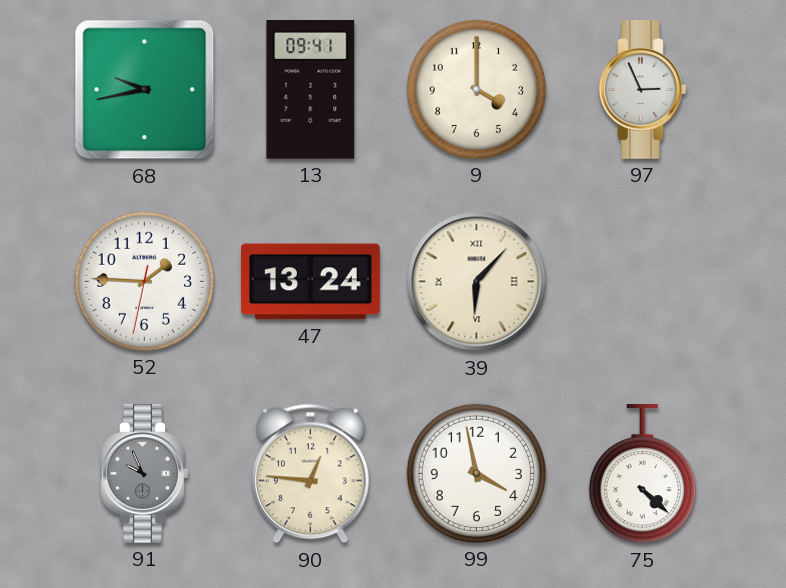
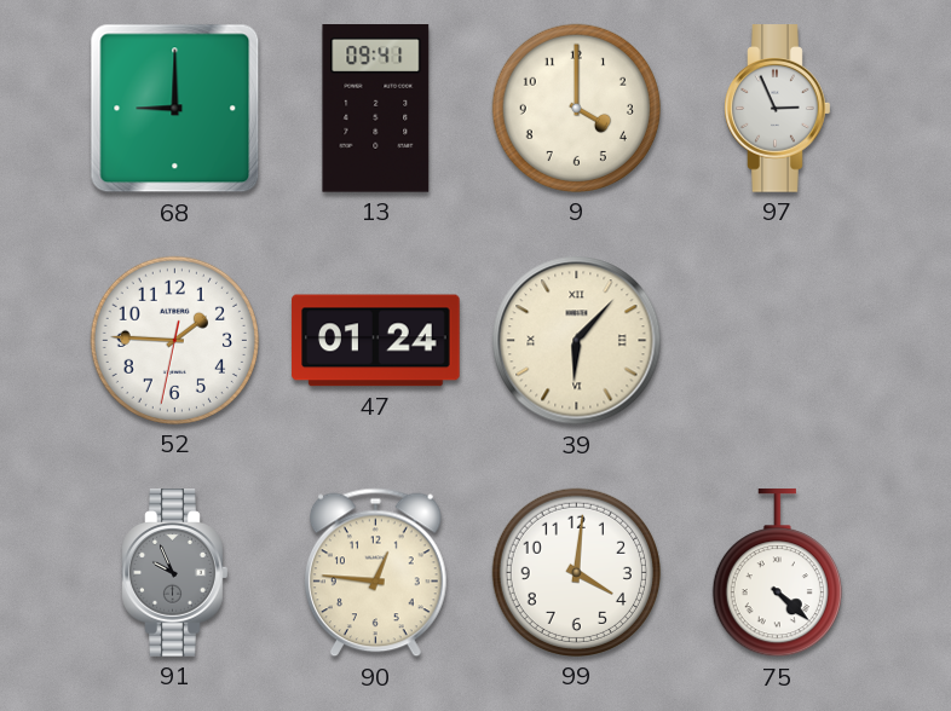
68: 9:43 -> 9:00 (175, 109)
47: 13:24 -> 01:24 (376, 341)
99: 3:58 -> 4:01 (576, 572)
